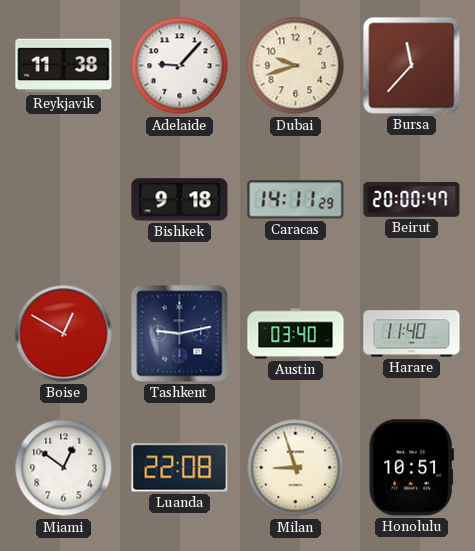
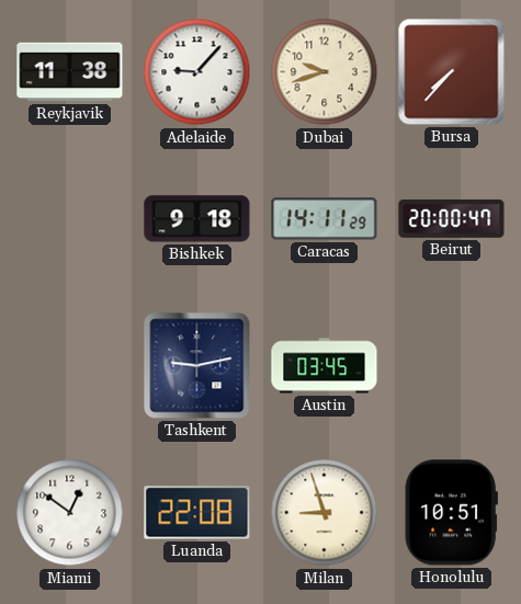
Bursa: 11:37 -> 7:37 (452, 72)
Boise: 12:50 -> none (64, 334)
Austin: 03:40 -> 03:45 (325, 366)
Harare: 11:40 -> none (412, 334)
